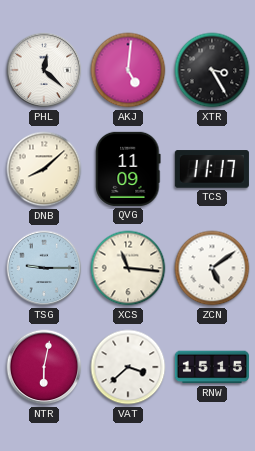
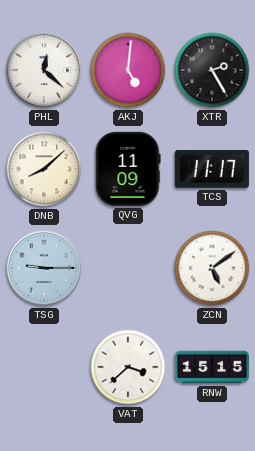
XTR: 3:25 -> 2:25 (212, 70)
XCS: 11:16 -> none (128, 268)
NTR: 6:02 -> none (44, 367)
